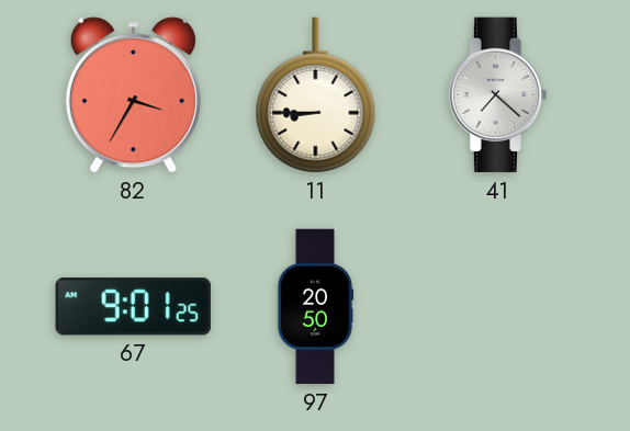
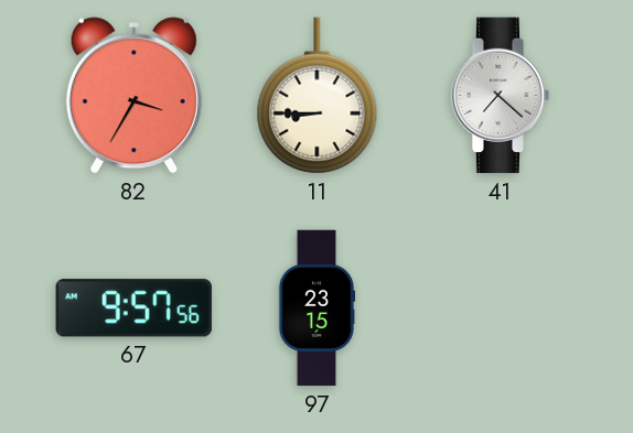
67: 9:01 -> 9:57 (133, 308)
97: 20:50 -> 23:15 (316, 308)
